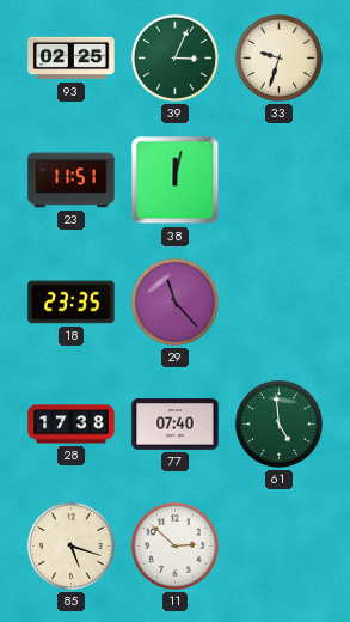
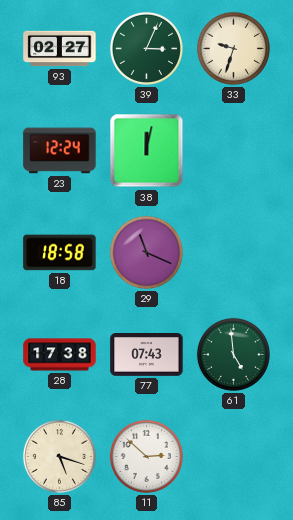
93: 02:25 -> 02:27 (60, 49)
23: 11:51 -> 12:24 (60, 151)
18: 23:35 -> 18:58 (60, 253)
29: 11:23 -> 11:19 (146, 252)
77: 07:40 -> 07:43 (147, 355)
